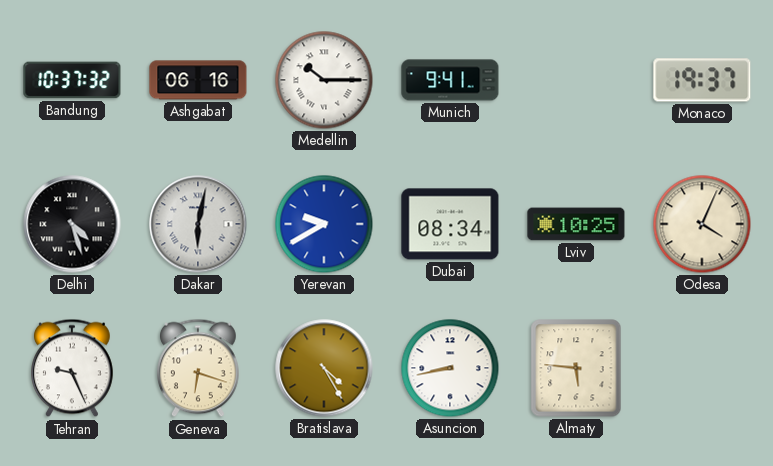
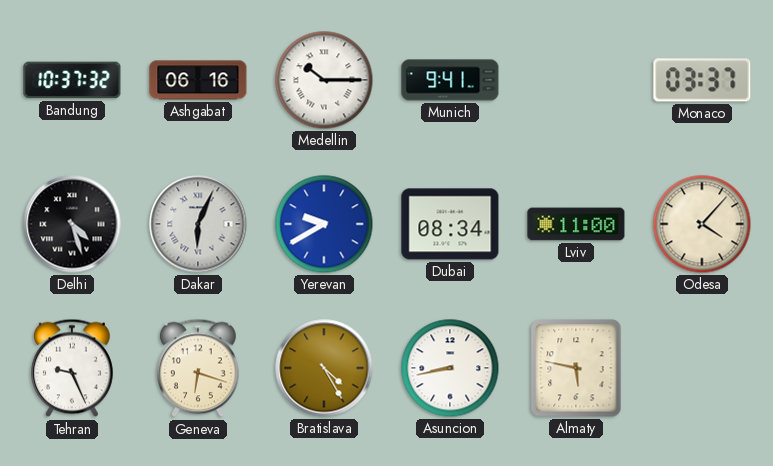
Monaco: 19:37 -> 03:37 (702, 80)
Dakar: 6:02 -> 6:04 (198, 224)
Lviv: 10:25 -> 11:00 (576, 224)
Odesa: 4:04 -> 4:07 (702, 224)
Almaty: 5:46 -> 5:47 (576, 368)
